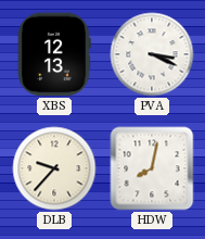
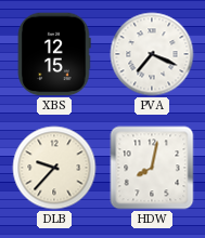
XBS: 12:13 -> 12:15 (54, 54)
PVA: 3:19 -> 7:19 (152, 54)
